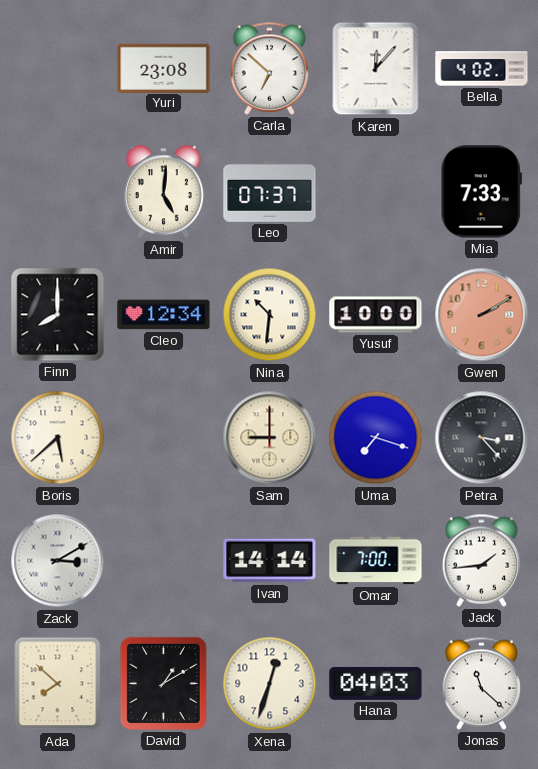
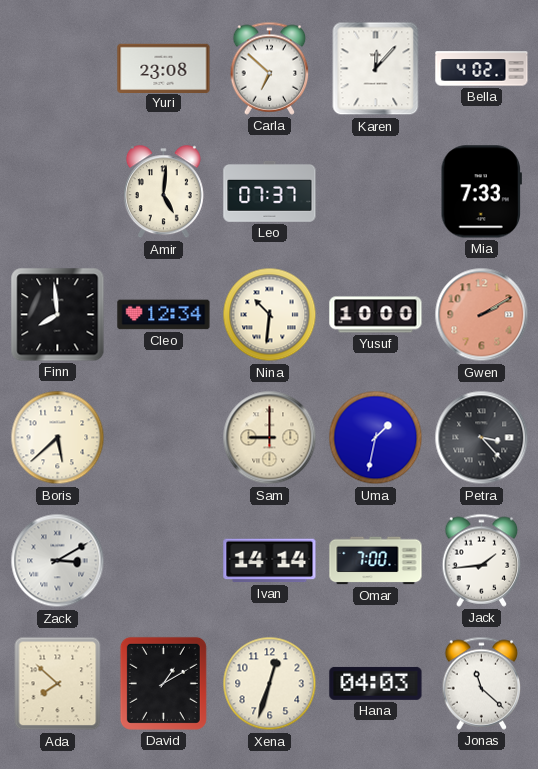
Finn: 8:00 -> 7:59 (58, 315)
Uma: 7:18 -> 1:32 (376, 438)
